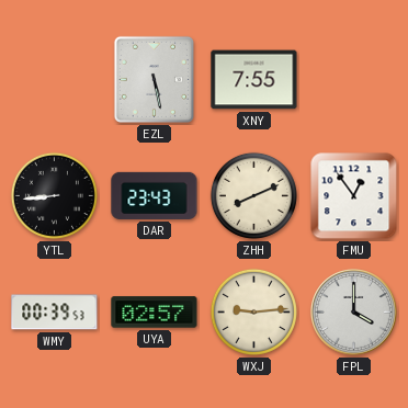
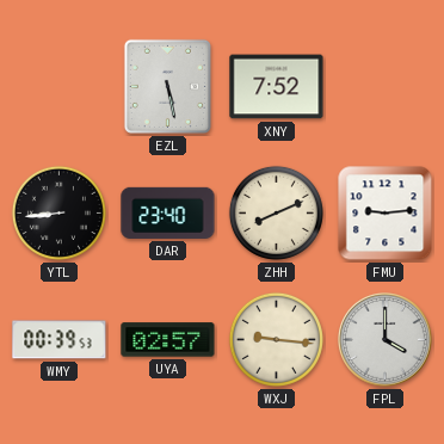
XNY: 7:55 -> 7:52 (277, 87)
DAR: 23:43 -> 23:40 (168, 212)
FMU: 12:54 -> 9:14 (386, 214)
WXJ: 9:14 -> 9:16 (276, 339)
